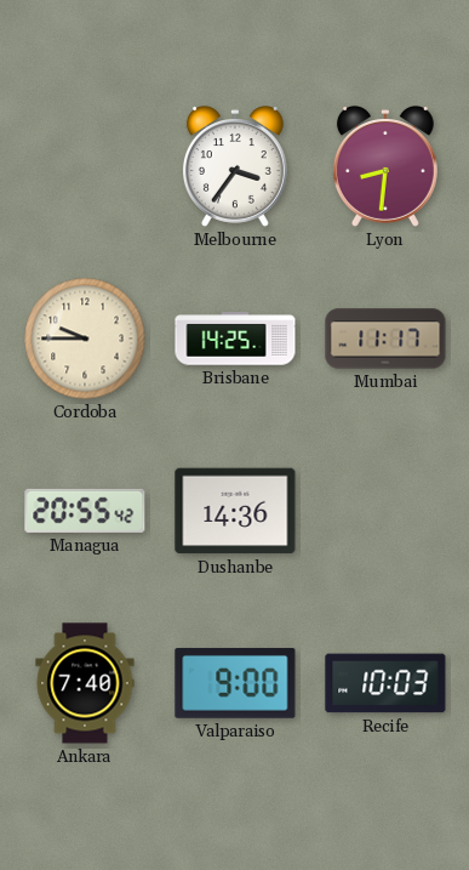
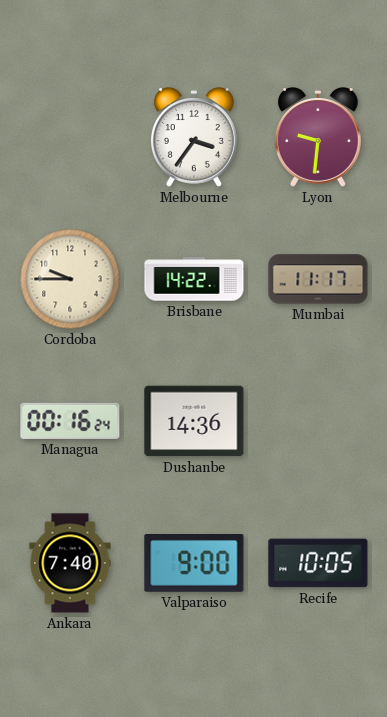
Lyon: 8:31 -> 9:31 (318, 138)
Brisbane: 14:25 -> 14:22 (194, 279)
Managua: 20:55 -> 00:16 (70, 421)
Recife: 10:03 -> 10:05 (318, 563)
